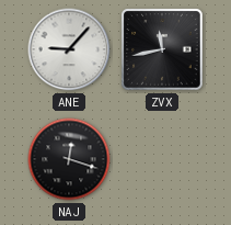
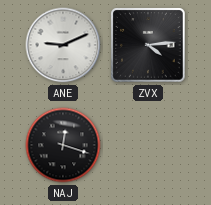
ANE: 9:07 -> 9:11 (63, 45)
ZVX: 11:43 -> 4:14 (148, 45)
